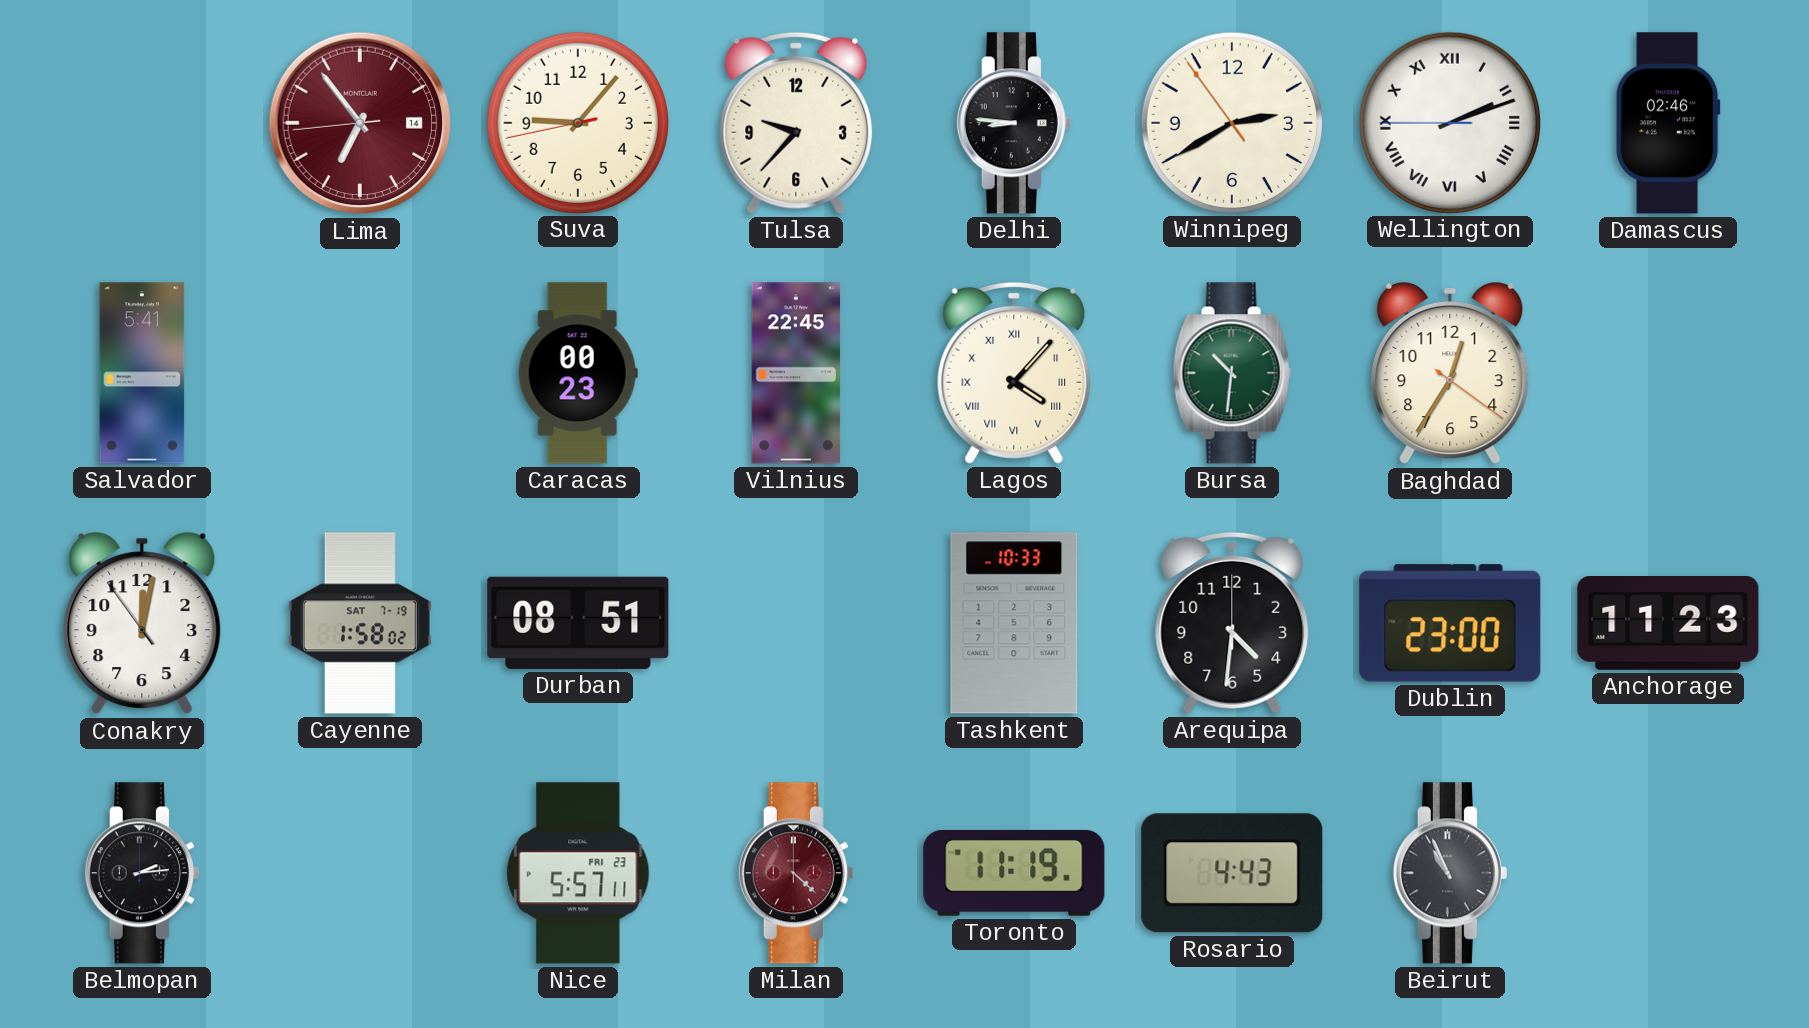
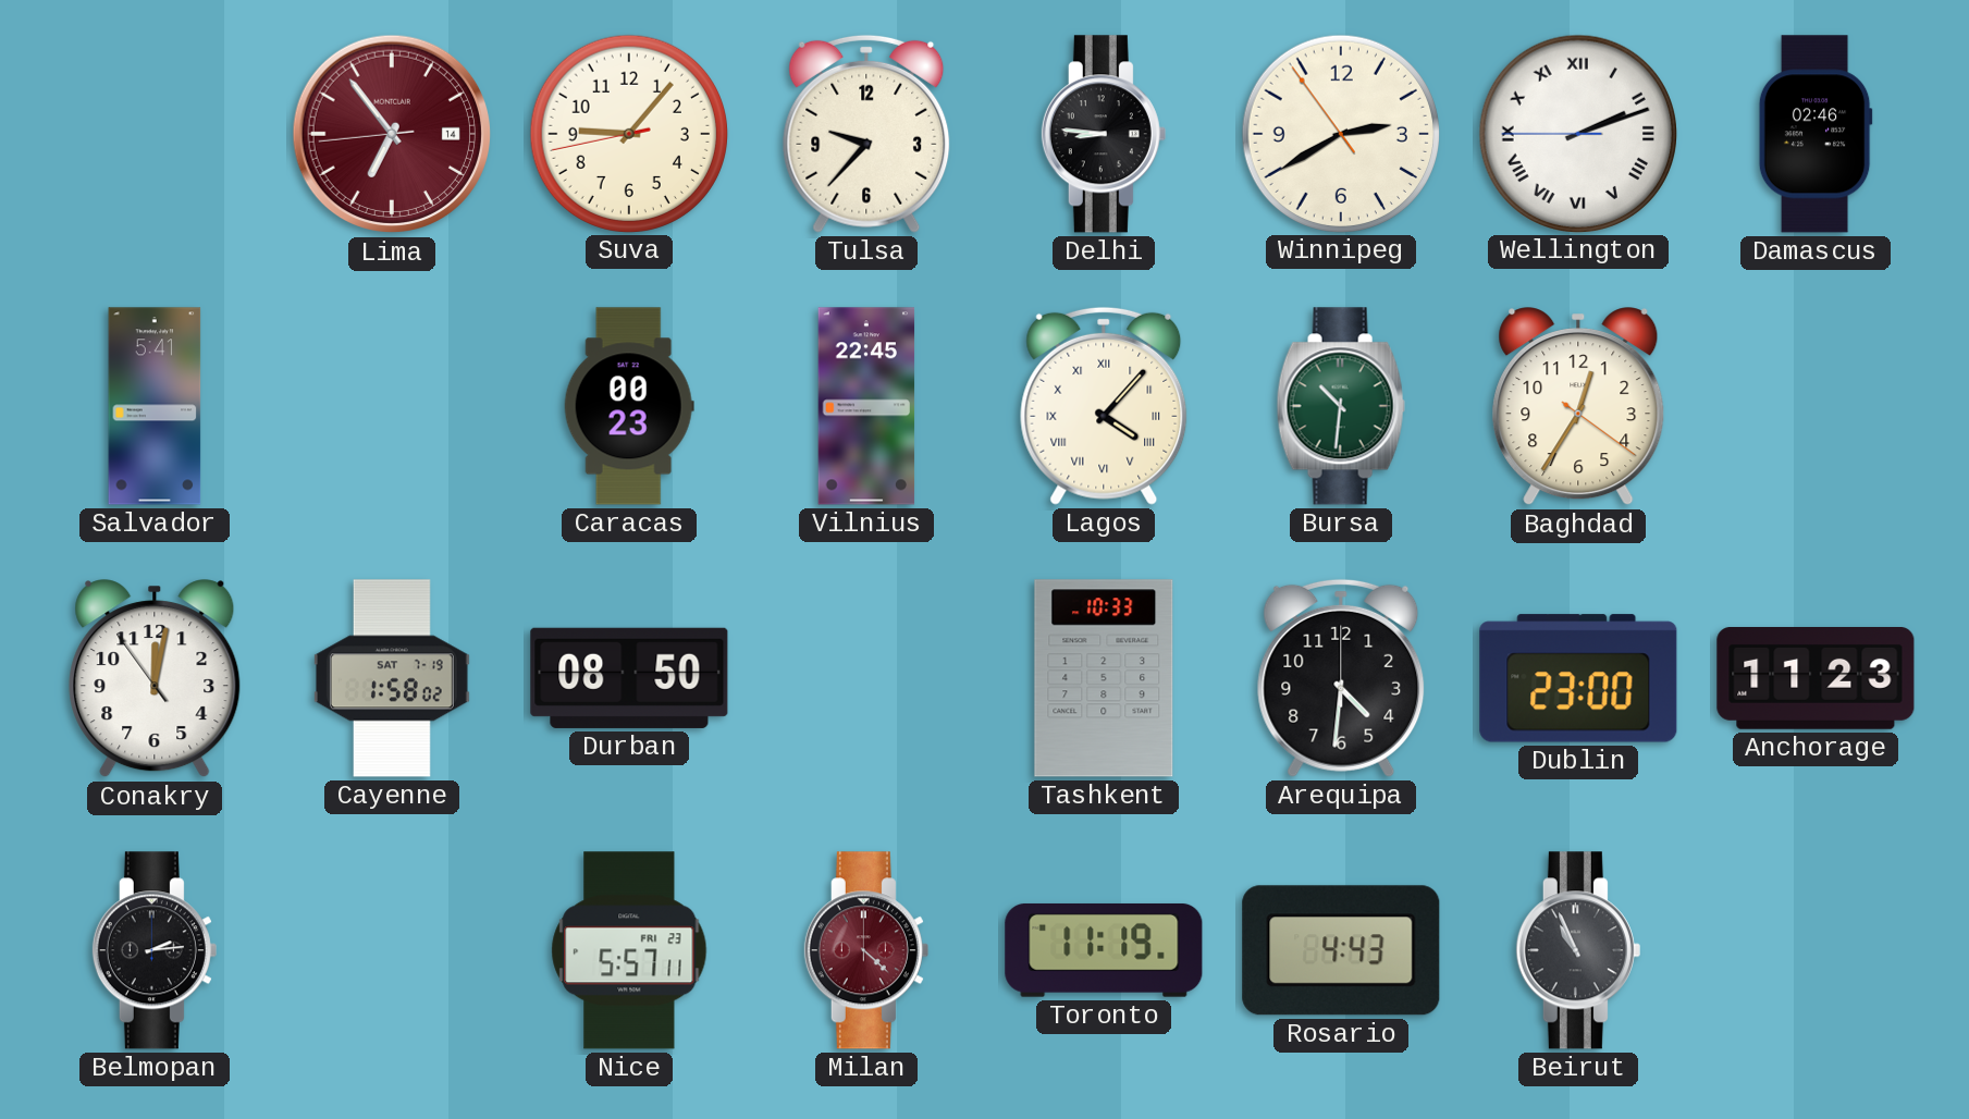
Durban: 08:51 -> 08:50 (629, 678)
